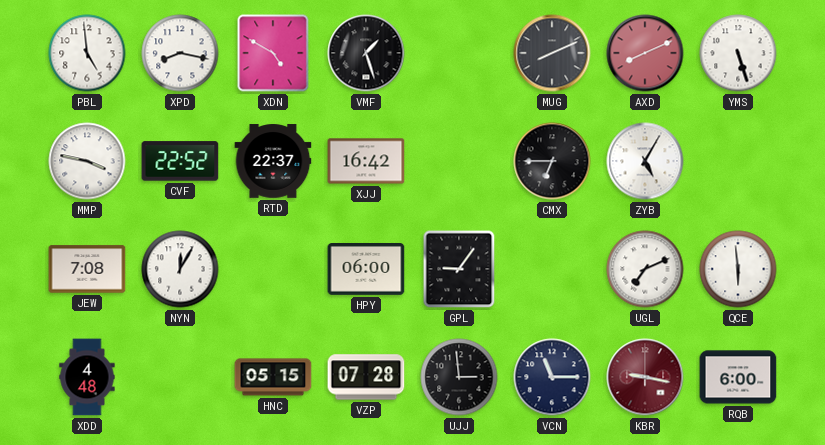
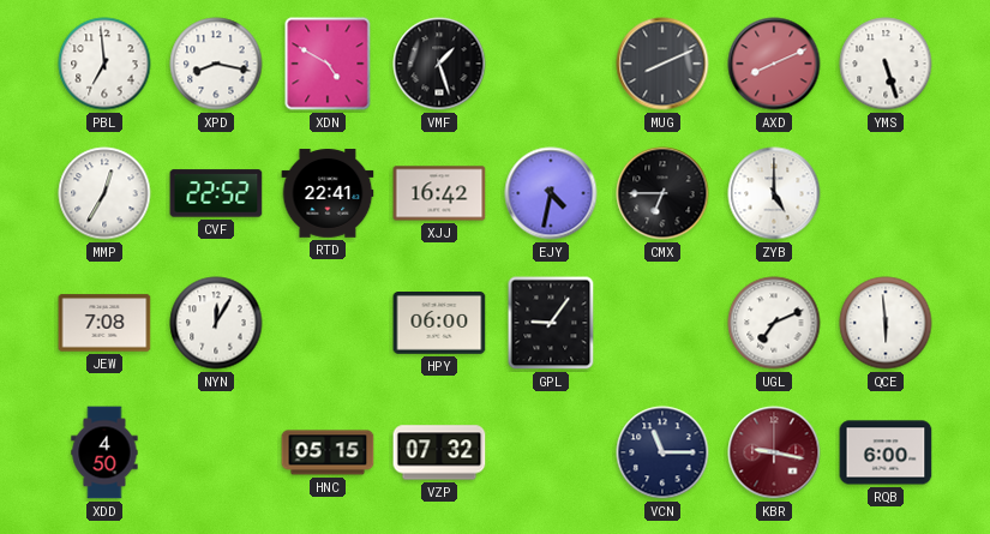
PBL: 4:59 -> 6:59 (104, 64)
MMP: 3:47 -> 12:35 (104, 193)
RTD: 22:37 -> 22:41 (328, 193)
EJY: none -> 4:32 (551, 193)
ZYB: 5:05 -> 5:00 (774, 193)
XDD: 4:48 -> 4:50 (104, 452)
VZP: 07:28 -> 07:32 (439, 452)
UJJ: 2:59 -> none (459, 377)
